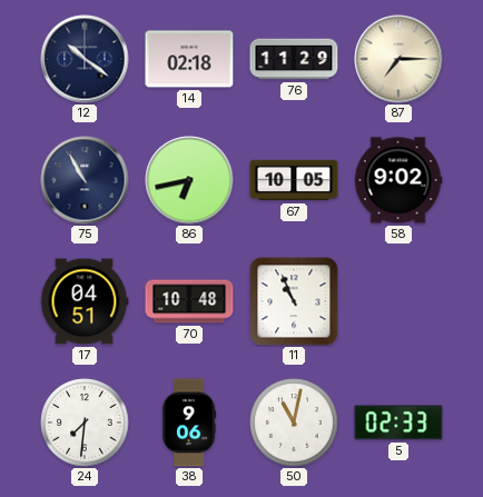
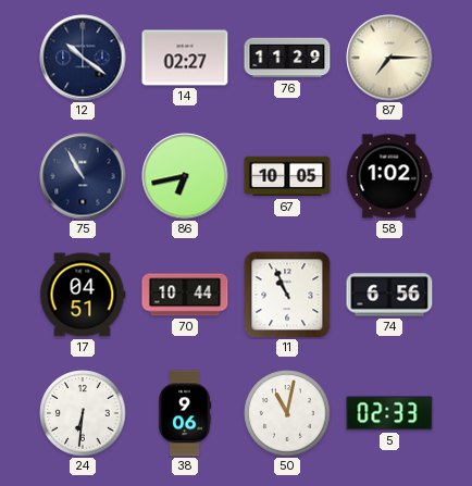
14: 02:18 -> 02:27 (185, 58)
58: 9:02 -> 1:02 (389, 176)
70: 10:48 -> 10:44 (185, 295)
74: none -> 6:56 (389, 295)
24: 7:31 -> 6:31 (83, 413)
